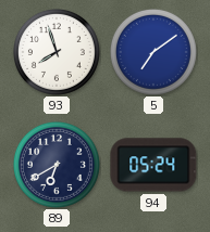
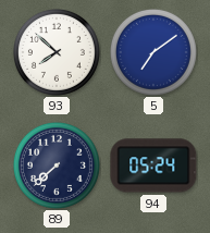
93: 7:57 -> 7:52 (57, 52)
89: 6:40 -> 7:38 (57, 165)
